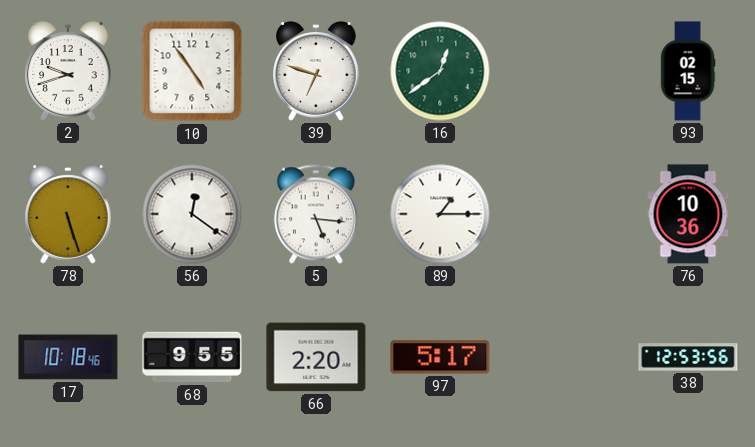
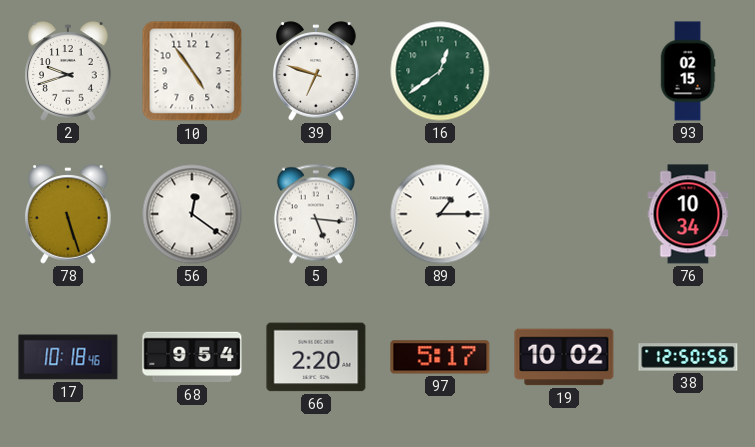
76: 10:36 -> 10:34 (688, 214)
68: 9:55 -> 9:54 (192, 357)
19: none -> 10:02 (564, 357)
38: 12:53 -> 12:50 (688, 357)
